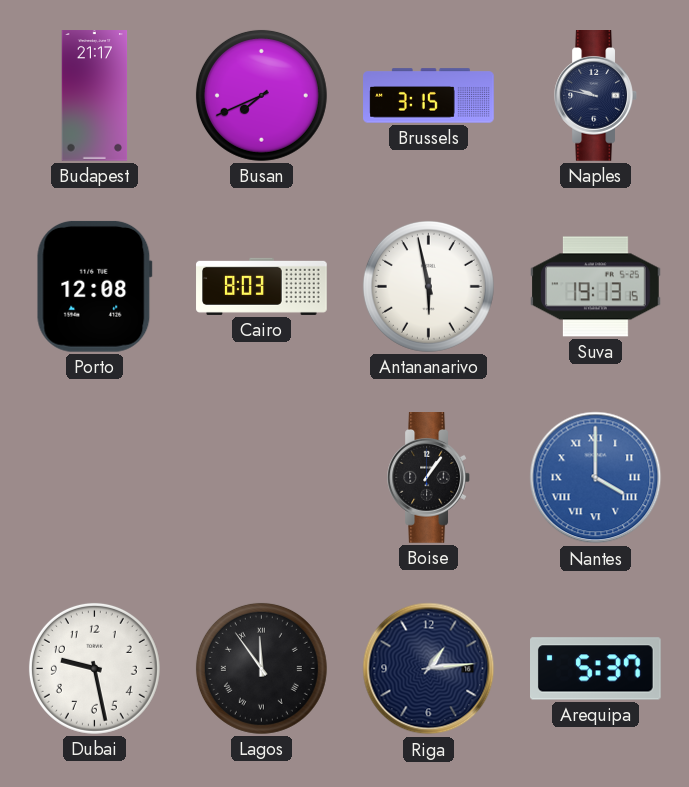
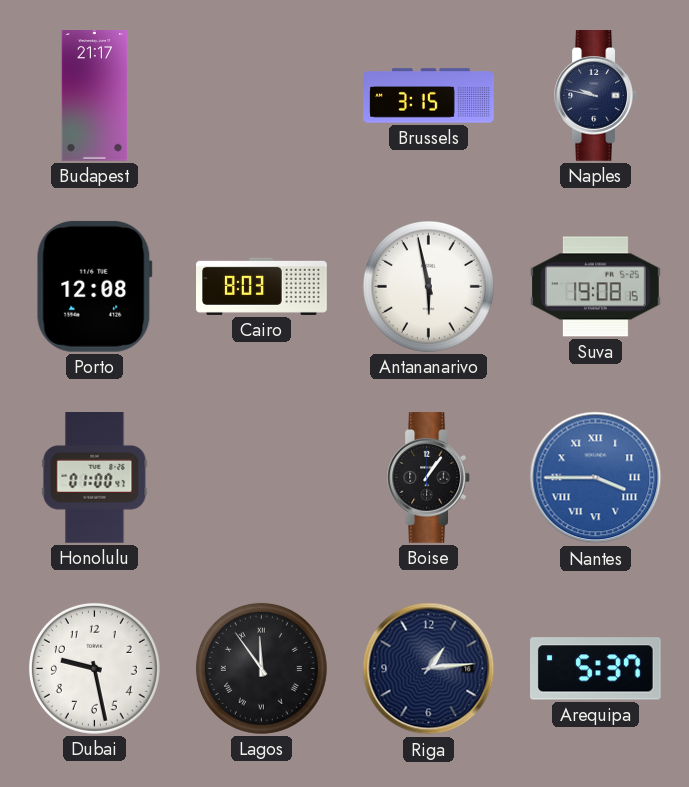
Busan: 7:41 -> none (261, 95)
Suva: 19:13 -> 19:08 (596, 287)
Honolulu: none -> 01:00 (95, 478)
Nantes: 4:00 -> 3:45 (596, 478)
